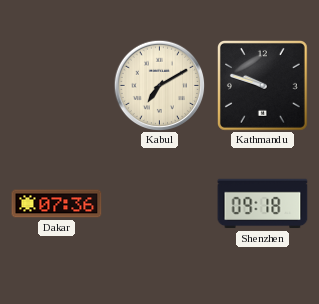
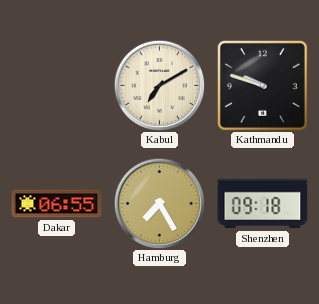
Dakar: 07:36 -> 06:55 (57, 204)
Hamburg: none -> 7:25 (159, 203)
